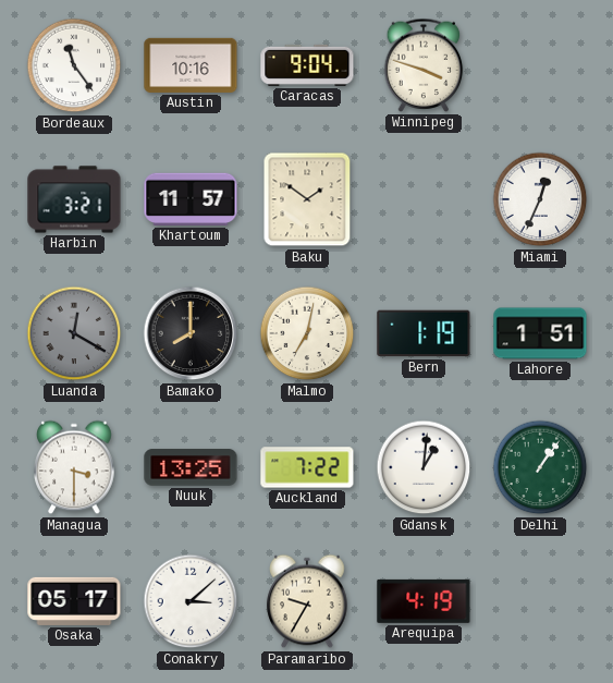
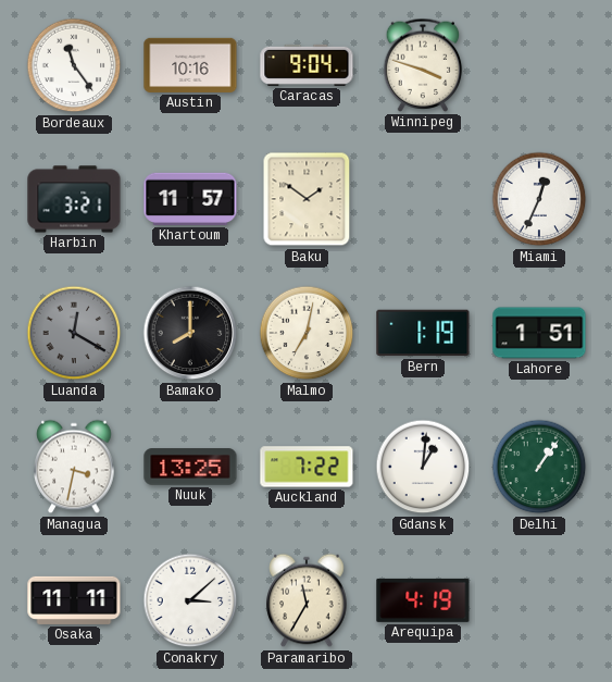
Managua: 3:30 -> 3:32 (74, 467)
Osaka: 05:17 -> 11:11 (74, 600)
Paramaribo: 9:35 -> 11:35 (307, 600)
